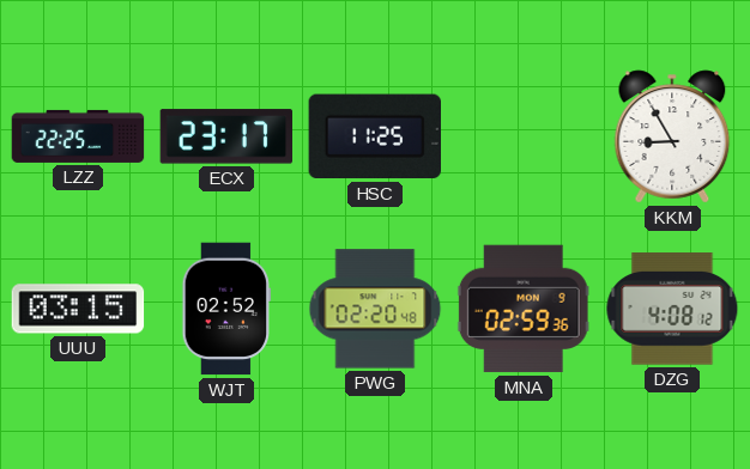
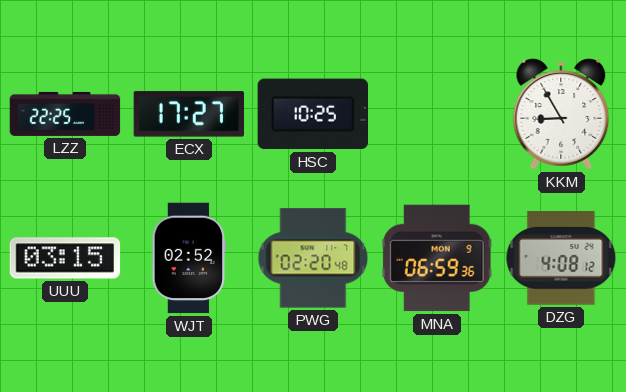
ECX: 23:17 -> 17:27 (188, 114)
HSC: 11:25 -> 10:25 (312, 114)
MNA: 02:59 -> 06:59 (437, 258)
